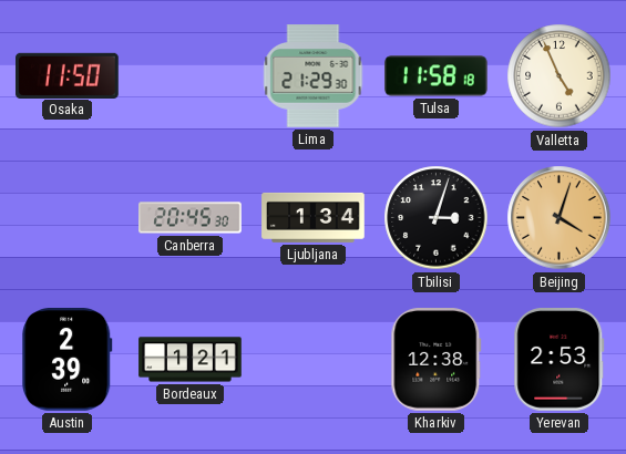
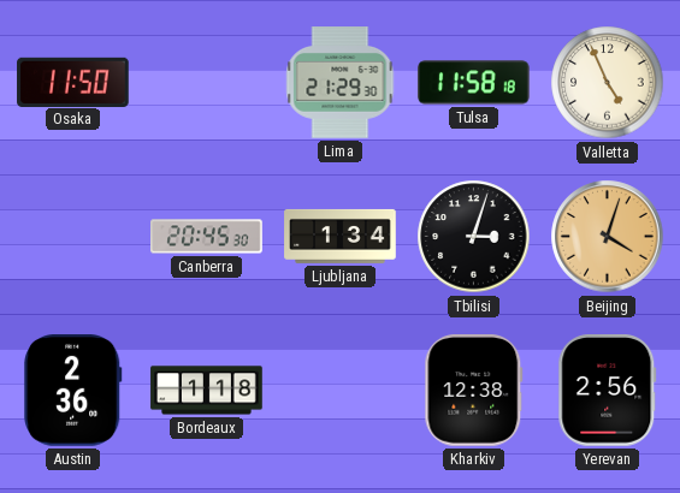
Austin: 2:39 -> 2:36 (73, 391)
Bordeaux: 1:21 -> 1:18 (207, 391)
Yerevan: 2:53 -> 2:56 (608, 391)
